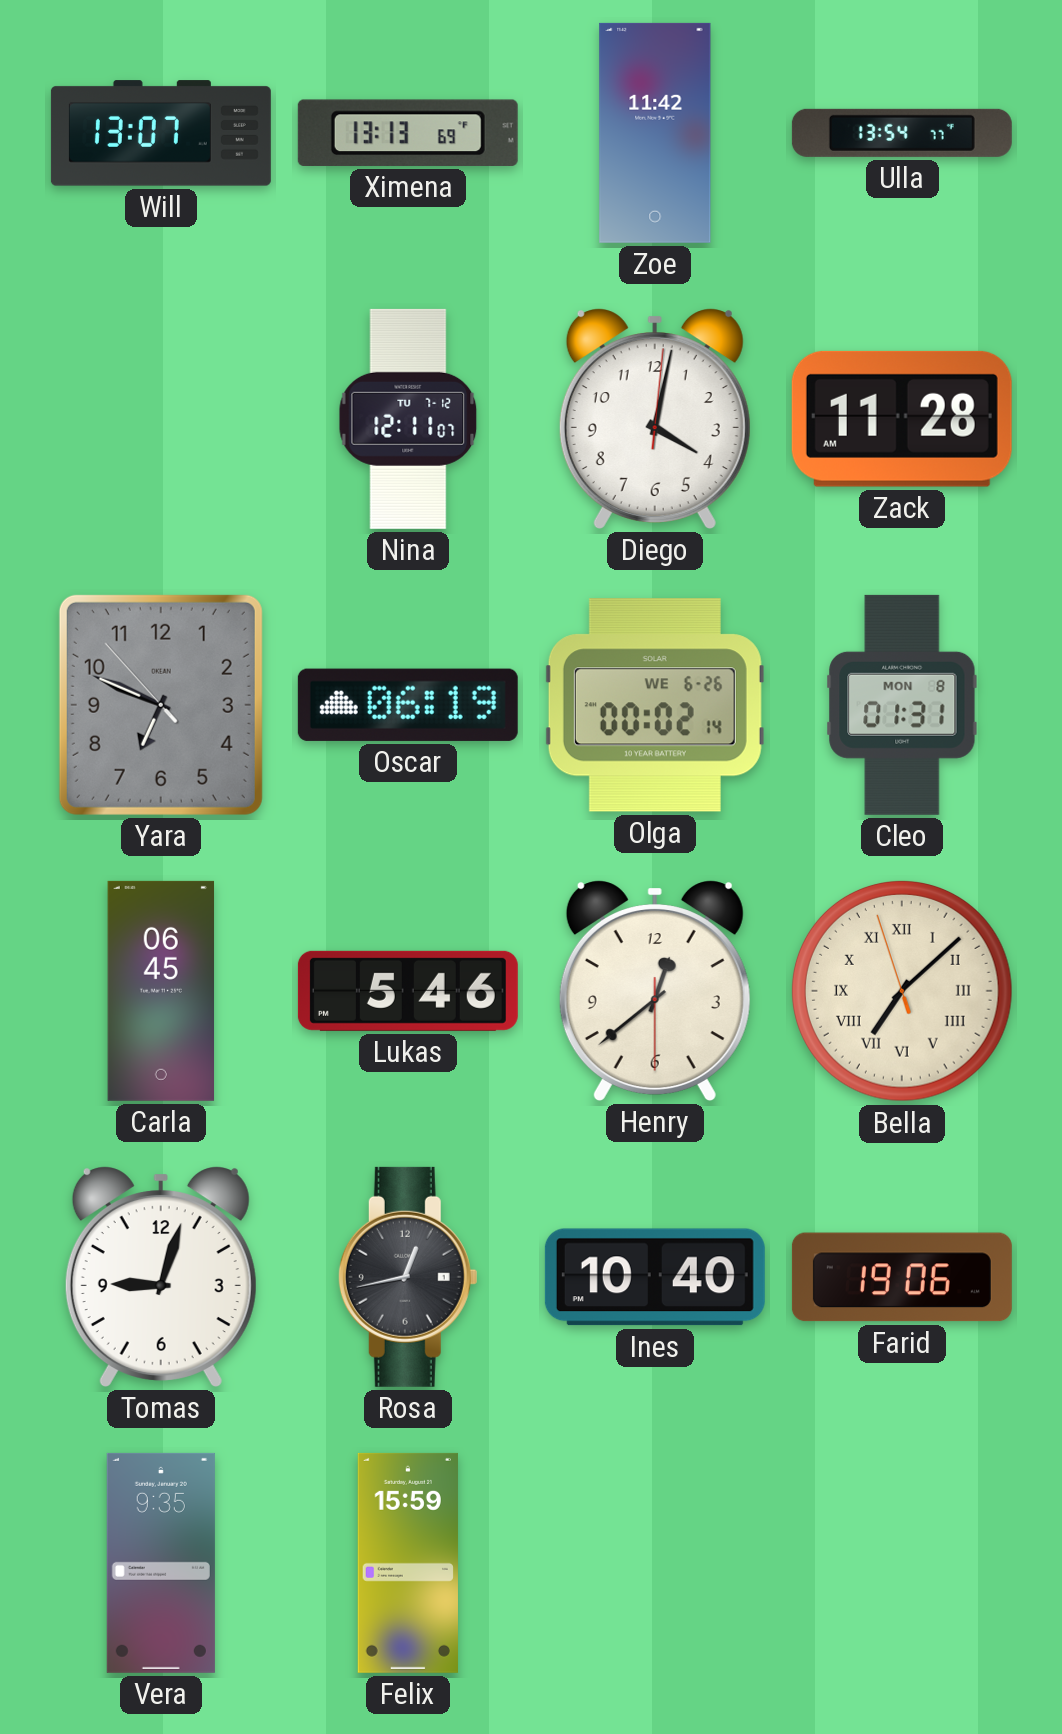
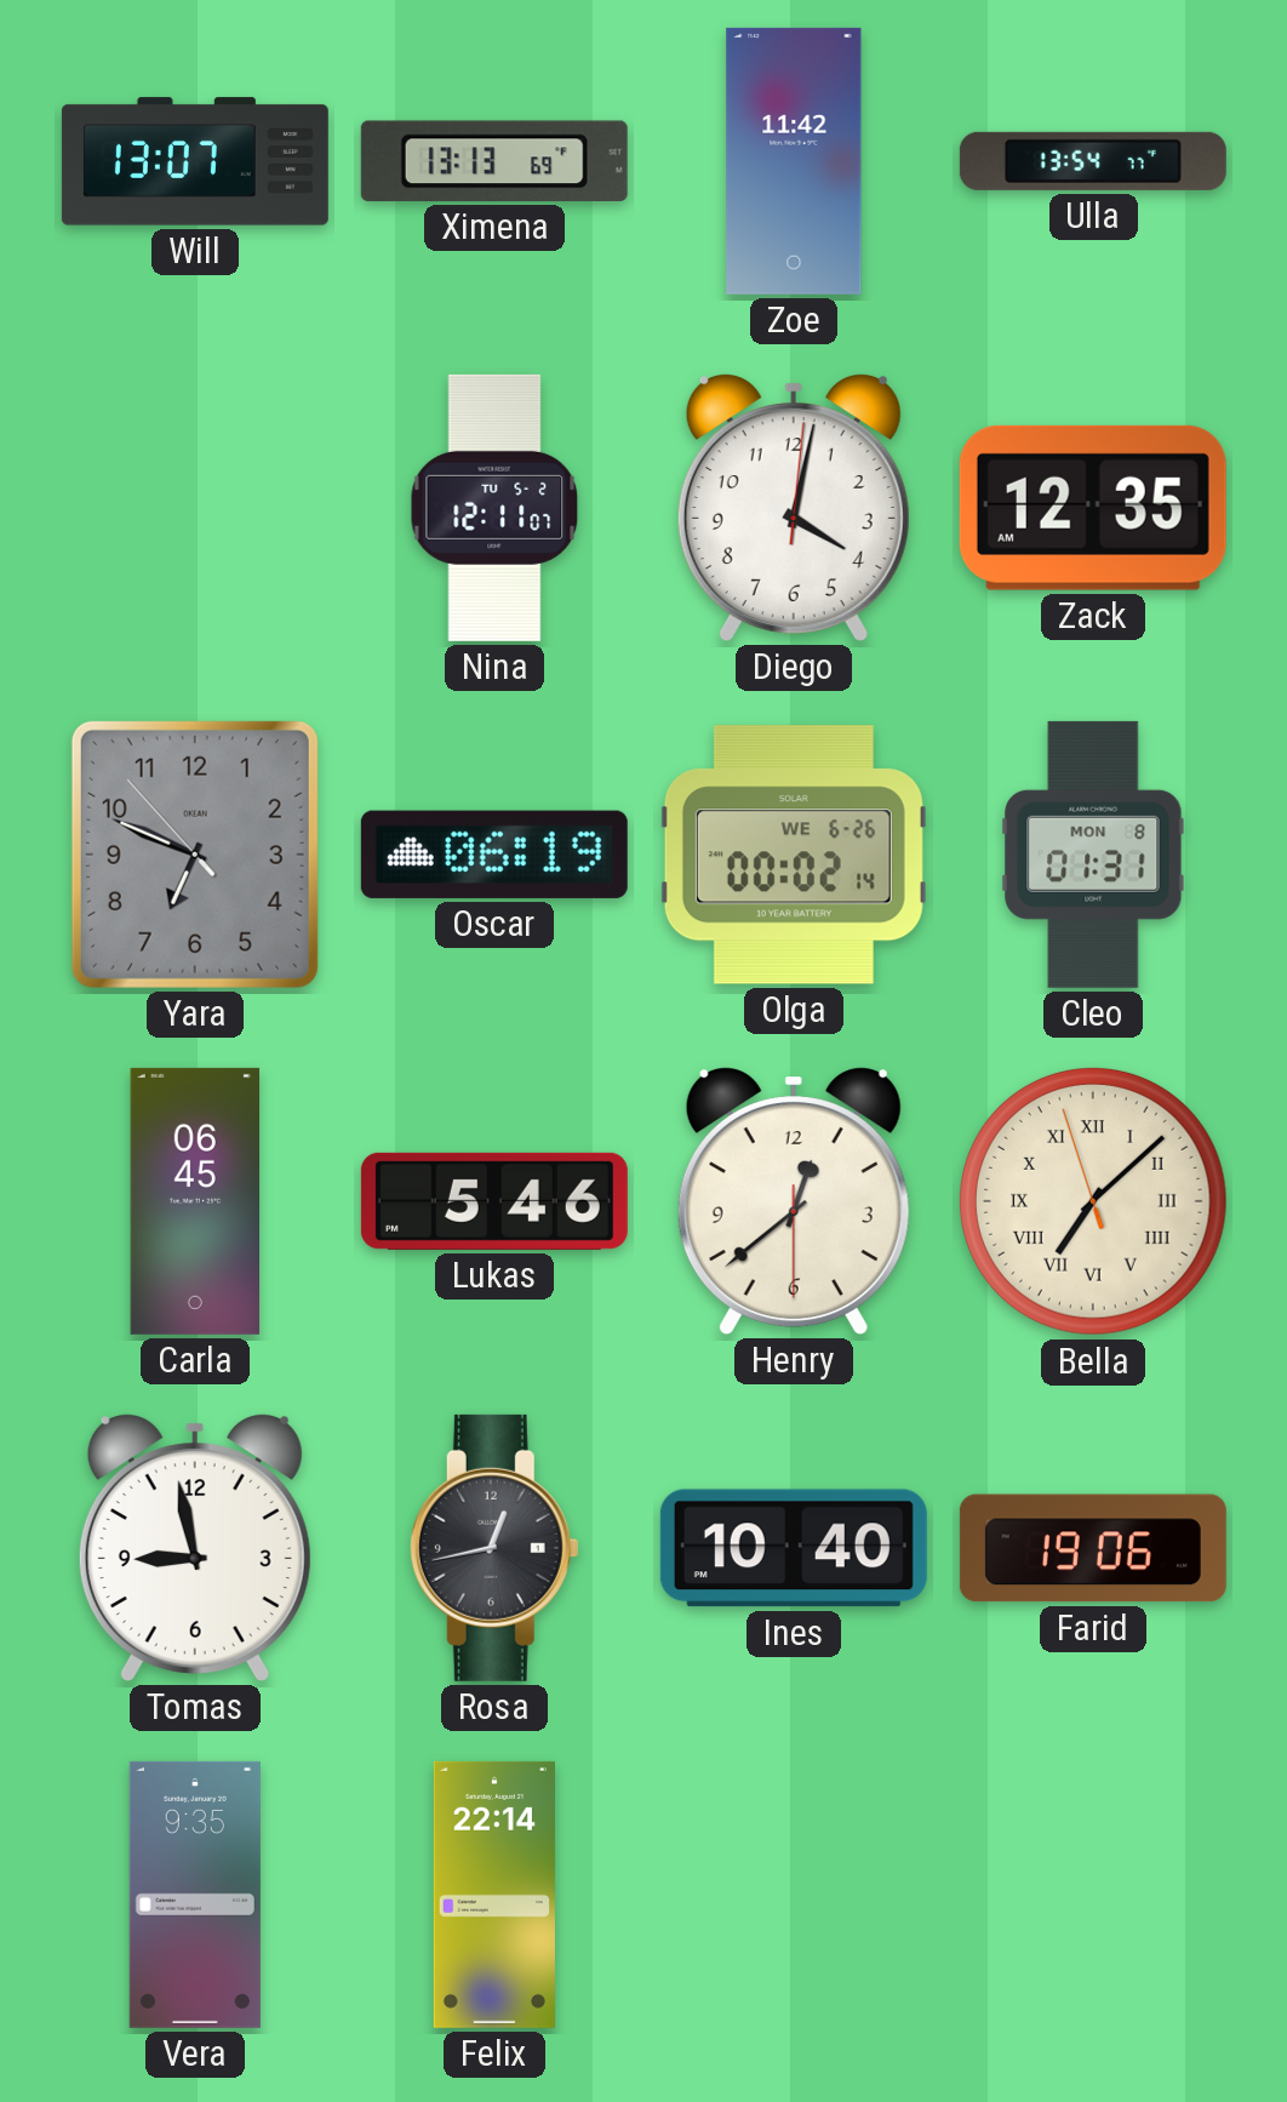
Nina date: TU 7-12 -> TU 5-2 (494, 508)
Zack: 11:28 -> 12:35 (1093, 508)
Tomas: 9:03 -> 8:58 (195, 1548)
Felix: 15:59 -> 22:14 (494, 1895)
